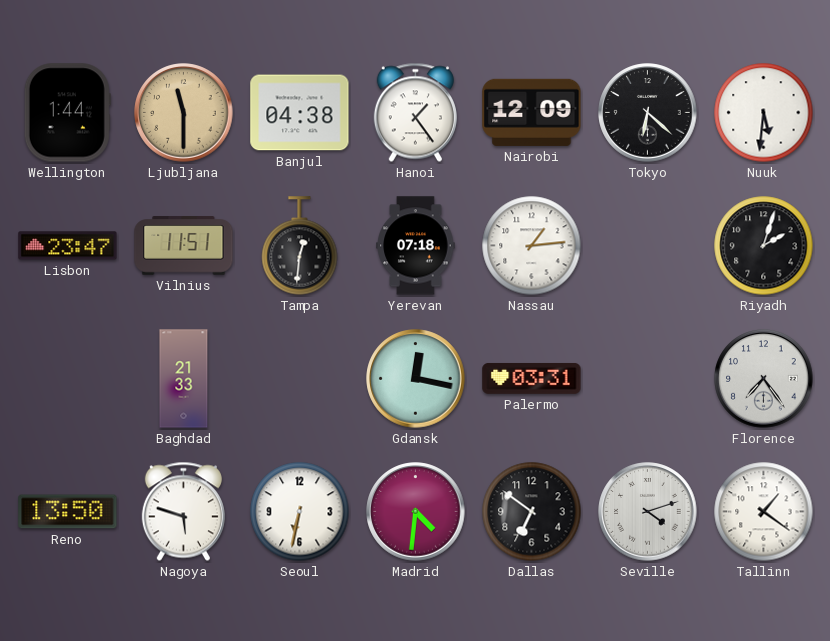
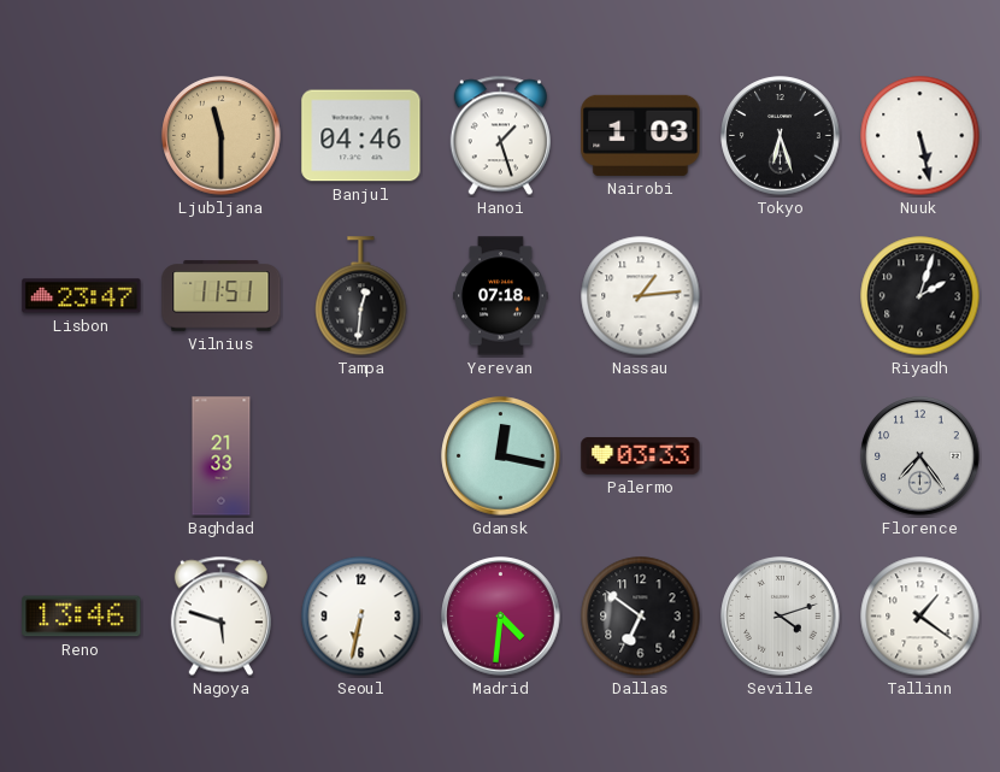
Wellington: 1:44 -> none (67, 113)
Banjul: 04:38 -> 04:46 (361, 136)
Hanoi: 1:24 -> 1:27 (500, 136)
Nairobi: 12:09 -> 1:03 (641, 135)
Tokyo: 6:22 -> 6:27 (781, 136)
Nuuk: 5:31 -> 5:28 (920, 136)
Palermo: 03:31 -> 03:33 (641, 455)
Reno: 13:50 -> 13:46 (82, 617)
